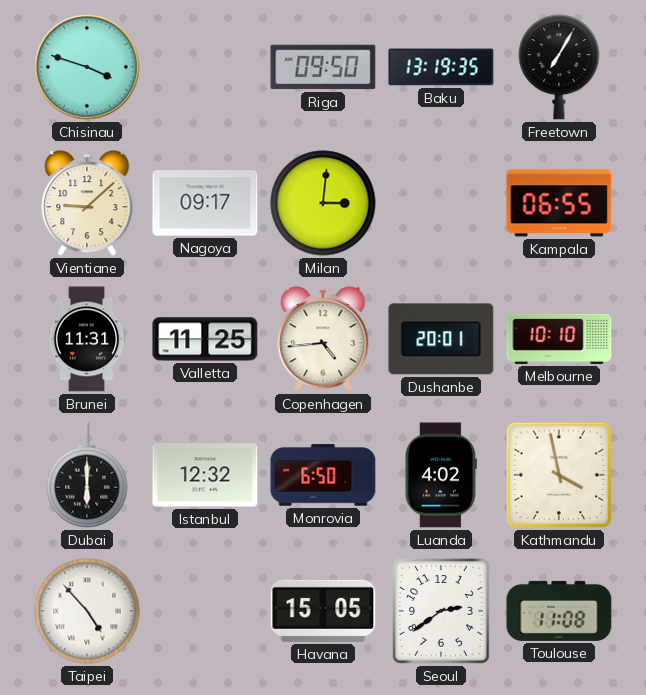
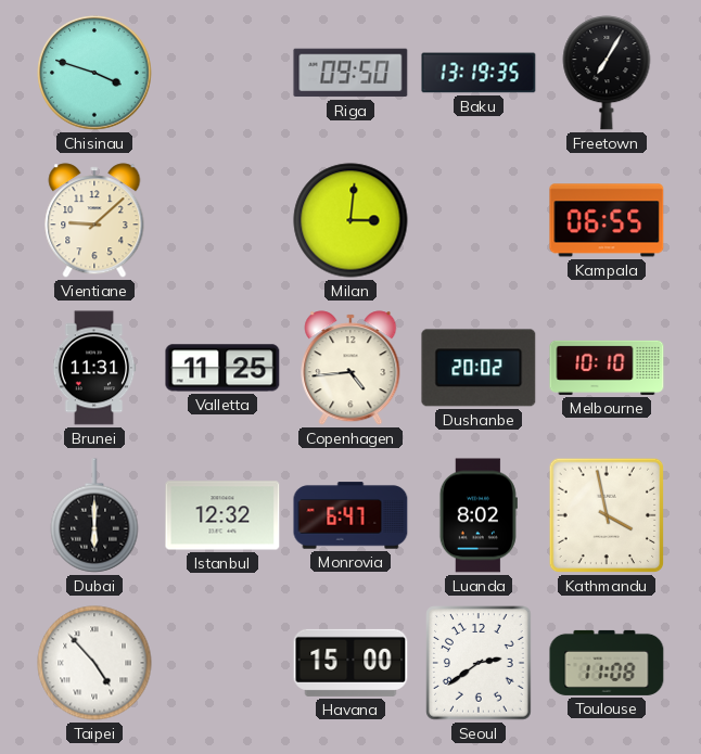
Nagoya: 09:17 -> none (205, 203)
Dushanbe: 20:01 -> 20:02 (479, 368)
Monrovia: 6:50 -> 6:47 (351, 515)
Luanda: 4:02 -> 8:02 (479, 515)
Havana: 15:05 -> 15:00 (351, 663)
